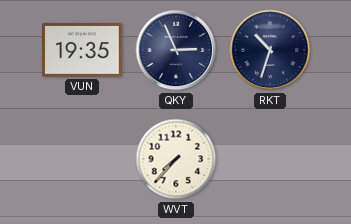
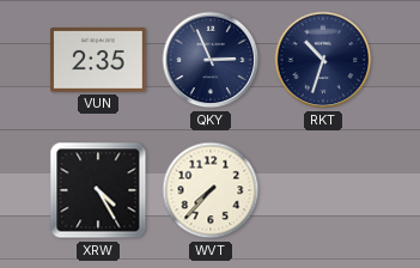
VUN: 19:35 -> 2:35 (98, 60)
XRW: none -> 4:25 (98, 190)
